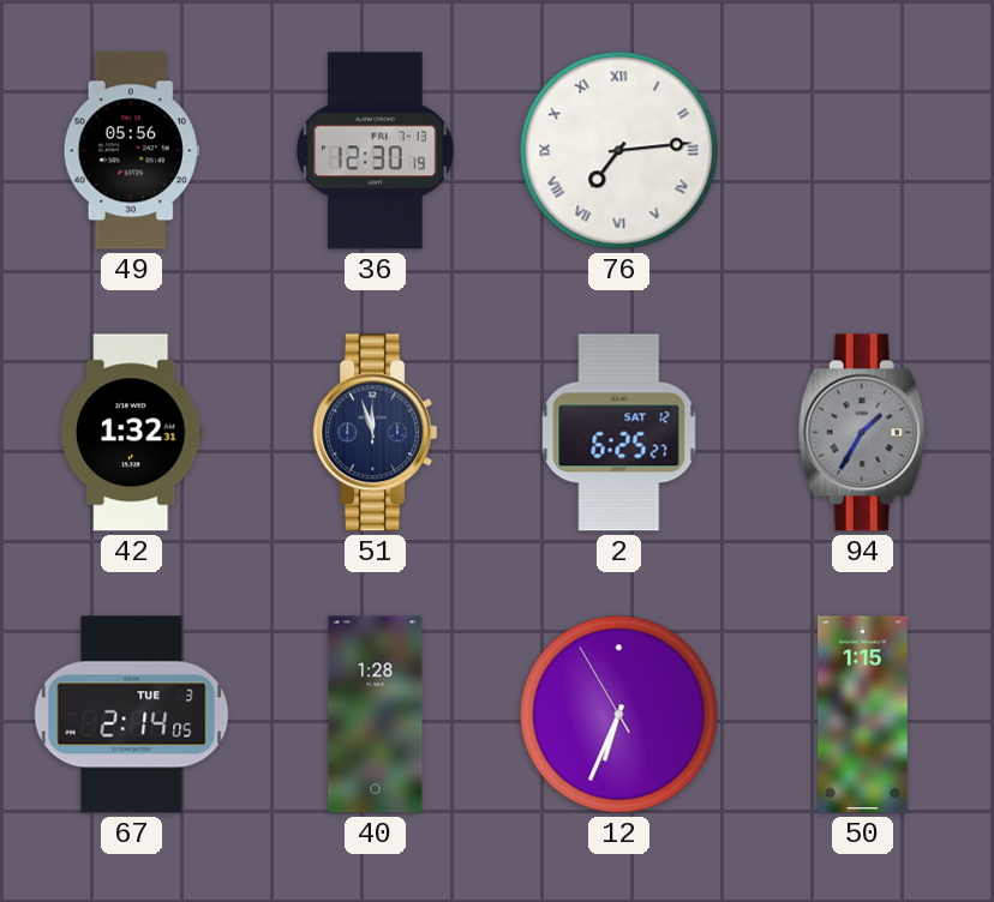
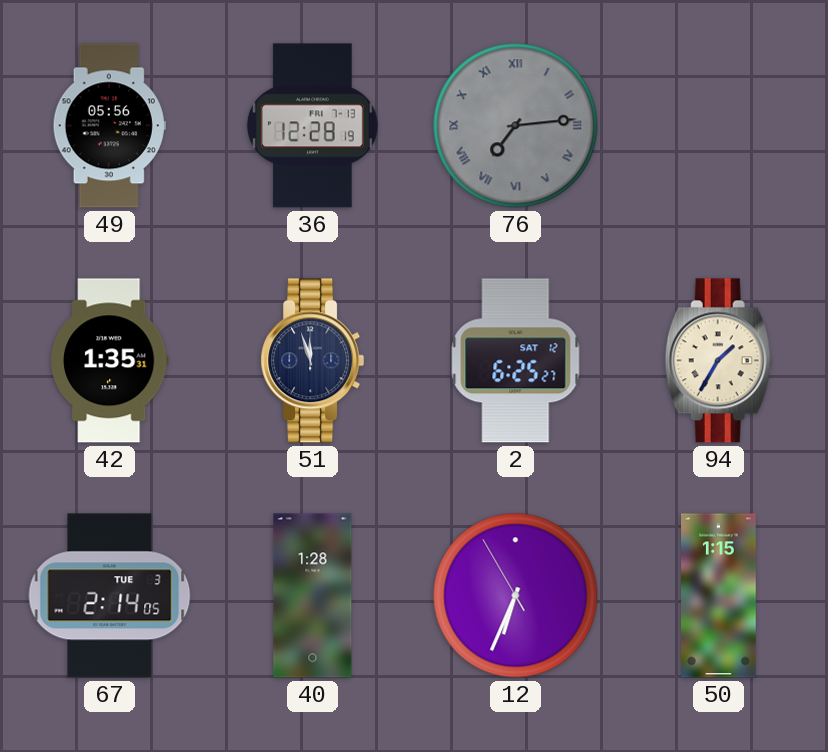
36: 12:30 -> 12:28 (312, 126)
76 dial: white -> grey (516, 126)
42: 1:32 -> 1:35 (109, 361)
94 dial: grey -> cream (718, 361)
